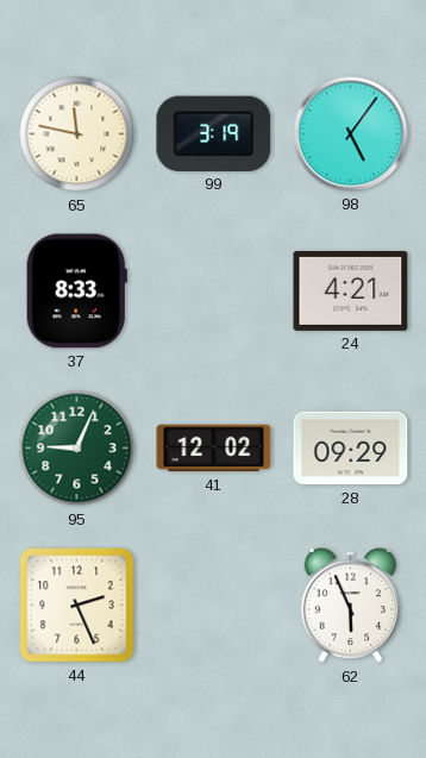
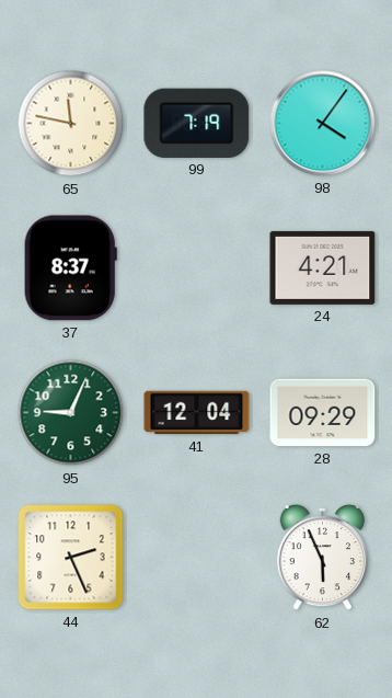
99: 3:19 -> 7:19 (197, 123)
98: 5:06 -> 4:06 (323, 124)
37: 8:33 -> 8:37 (70, 268)
41: 12:02 -> 12:04 (197, 413)
